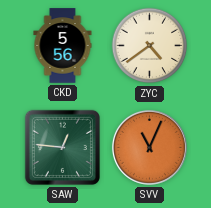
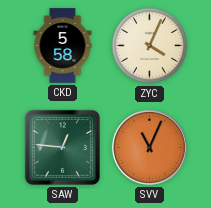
CKD: 5:56 -> 5:58 (63, 46)
ZYC: 4:39 -> 4:04 (150, 46)
